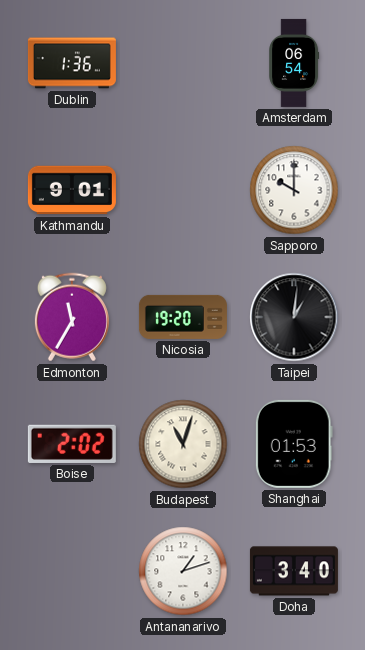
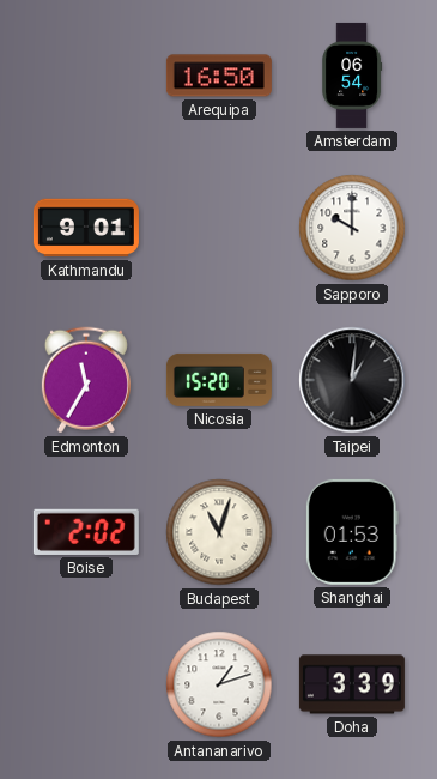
Dublin: 1:36 -> none (72, 63)
Arequipa: none -> 16:50 (219, 76)
Nicosia: 19:20 -> 15:20 (219, 380)
Doha: 3:40 -> 3:39 (352, 684)
